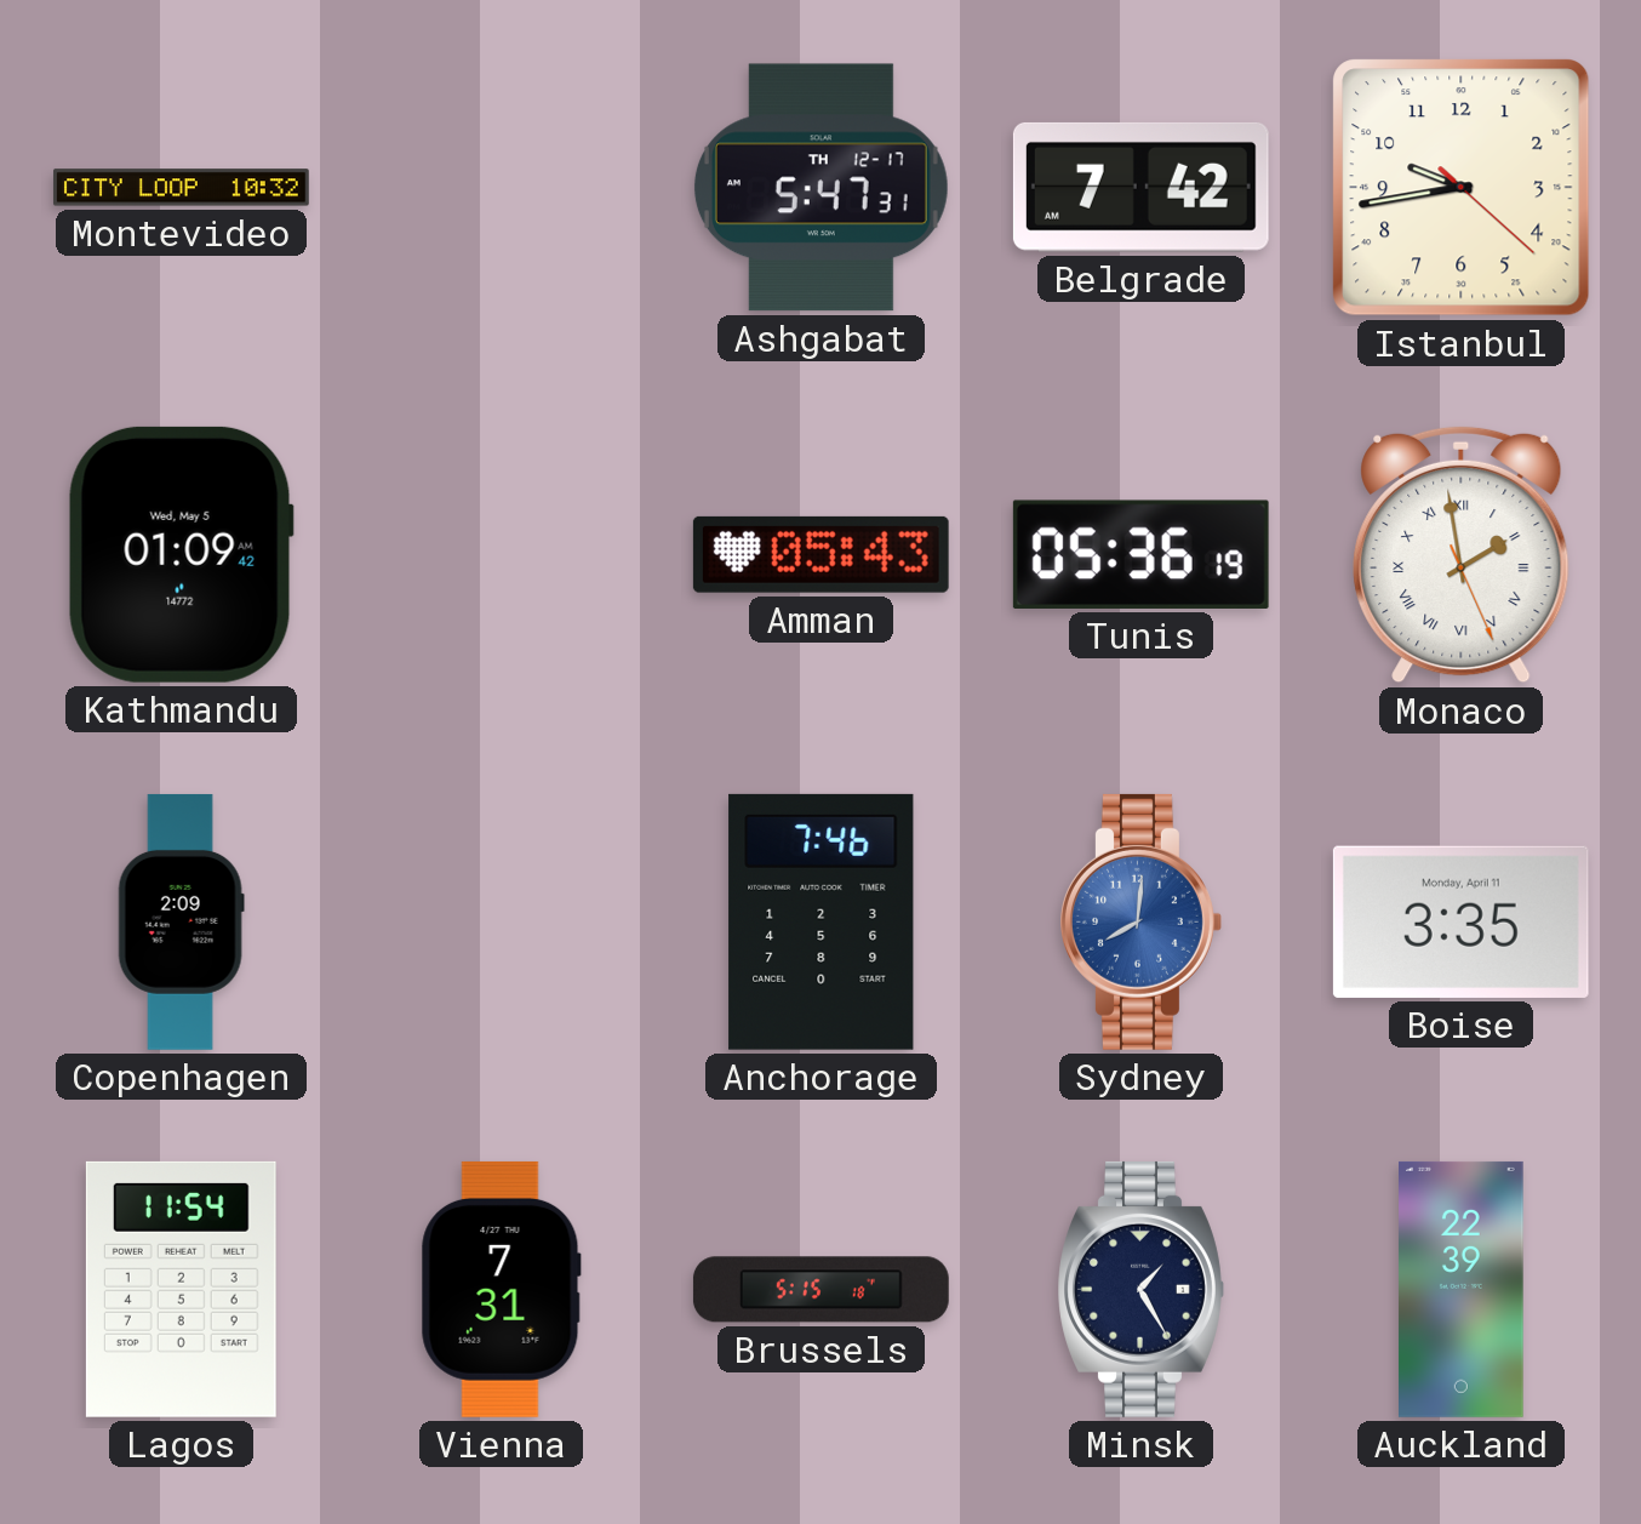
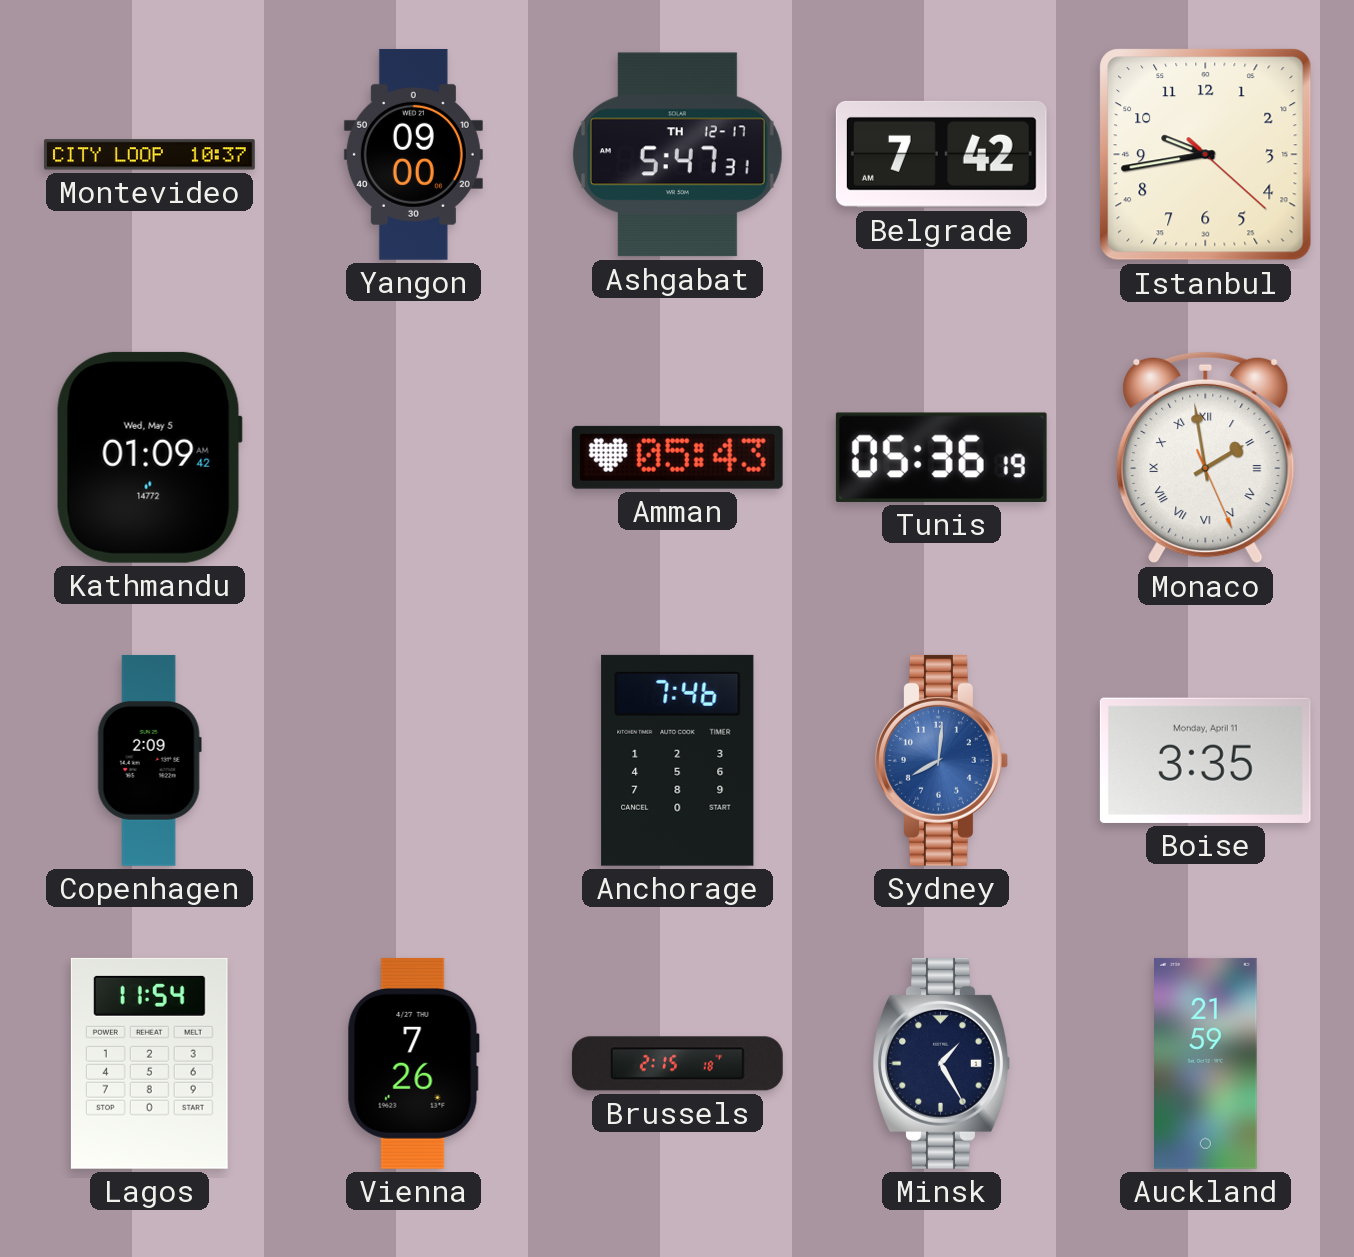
Montevideo: 10:32 -> 10:37 (149, 155)
Yangon: none -> 09:00 (413, 154)
Vienna: 7:31 -> 7:26 (413, 1063)
Brussels: 5:15 -> 2:15 (677, 1064)
Auckland: 22:39 -> 21:59 (1206, 1063)
